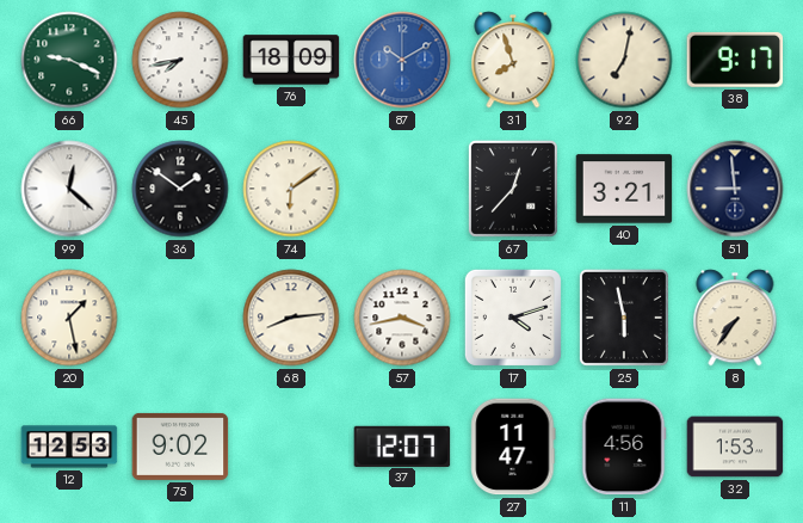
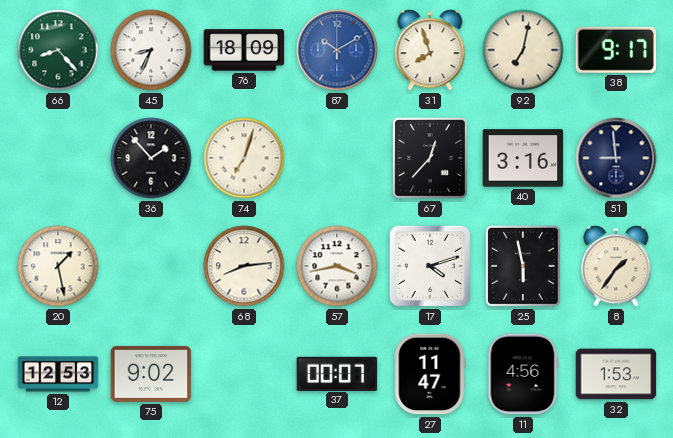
66: 9:19 -> 8:23 (58, 50)
45: 7:43 -> 8:34 (151, 50)
99: 12:22 -> none (69, 189)
36: 1:51 -> 1:53 (151, 158)
74: 6:09 -> 7:03 (244, 158)
40: 3:21 -> 3:16 (523, 158)
8: 7:36 -> 1:36 (616, 266)
37: 12:07 -> 00:07 (337, 373)
